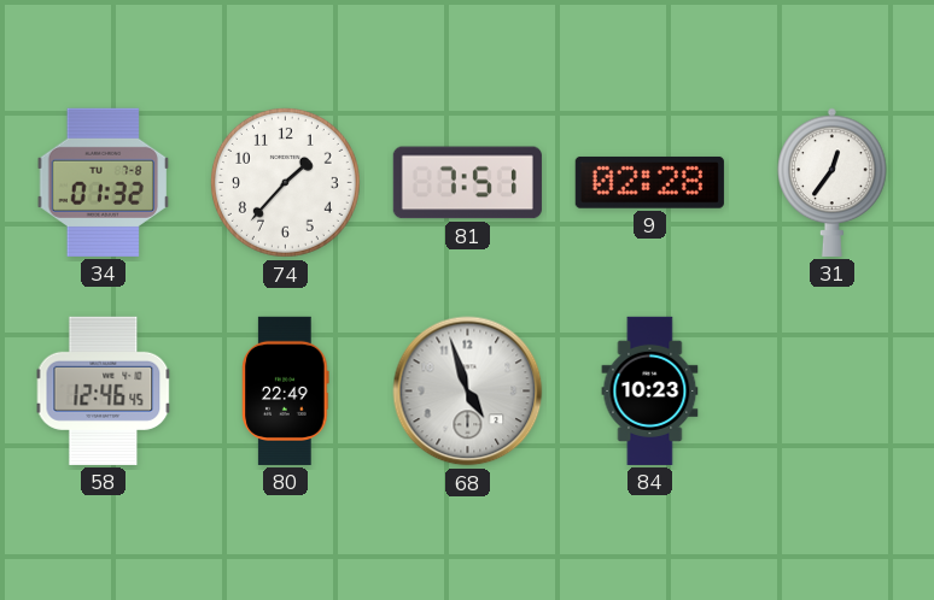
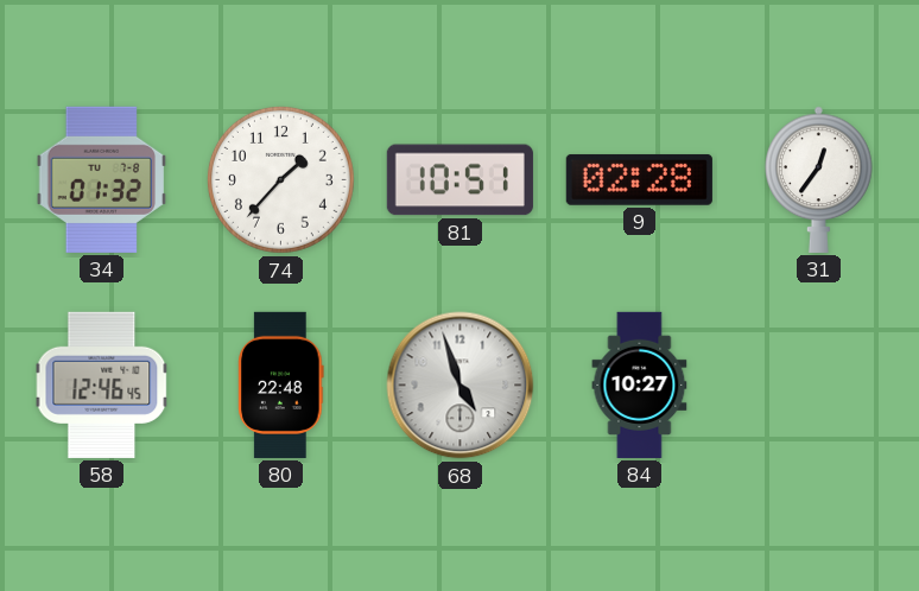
81: 7:51 -> 10:51 (459, 180)
80: 22:49 -> 22:48 (281, 385)
84: 10:23 -> 10:27 (640, 385)
